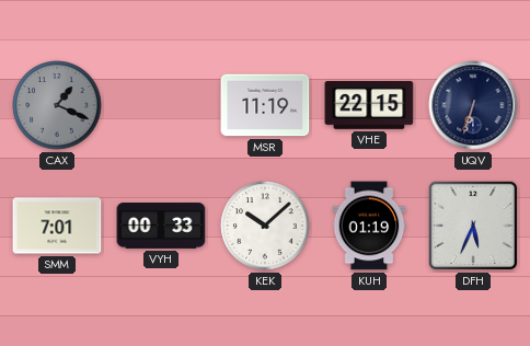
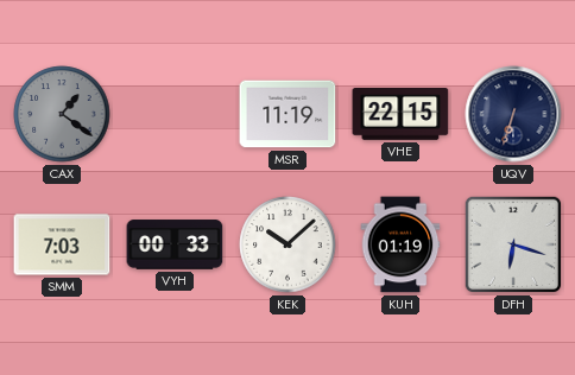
CAX: 1:19 -> 1:21 (62, 114)
SMM: 7:01 -> 7:03 (62, 244)
DFH: 5:34 -> 6:18 (513, 244)
